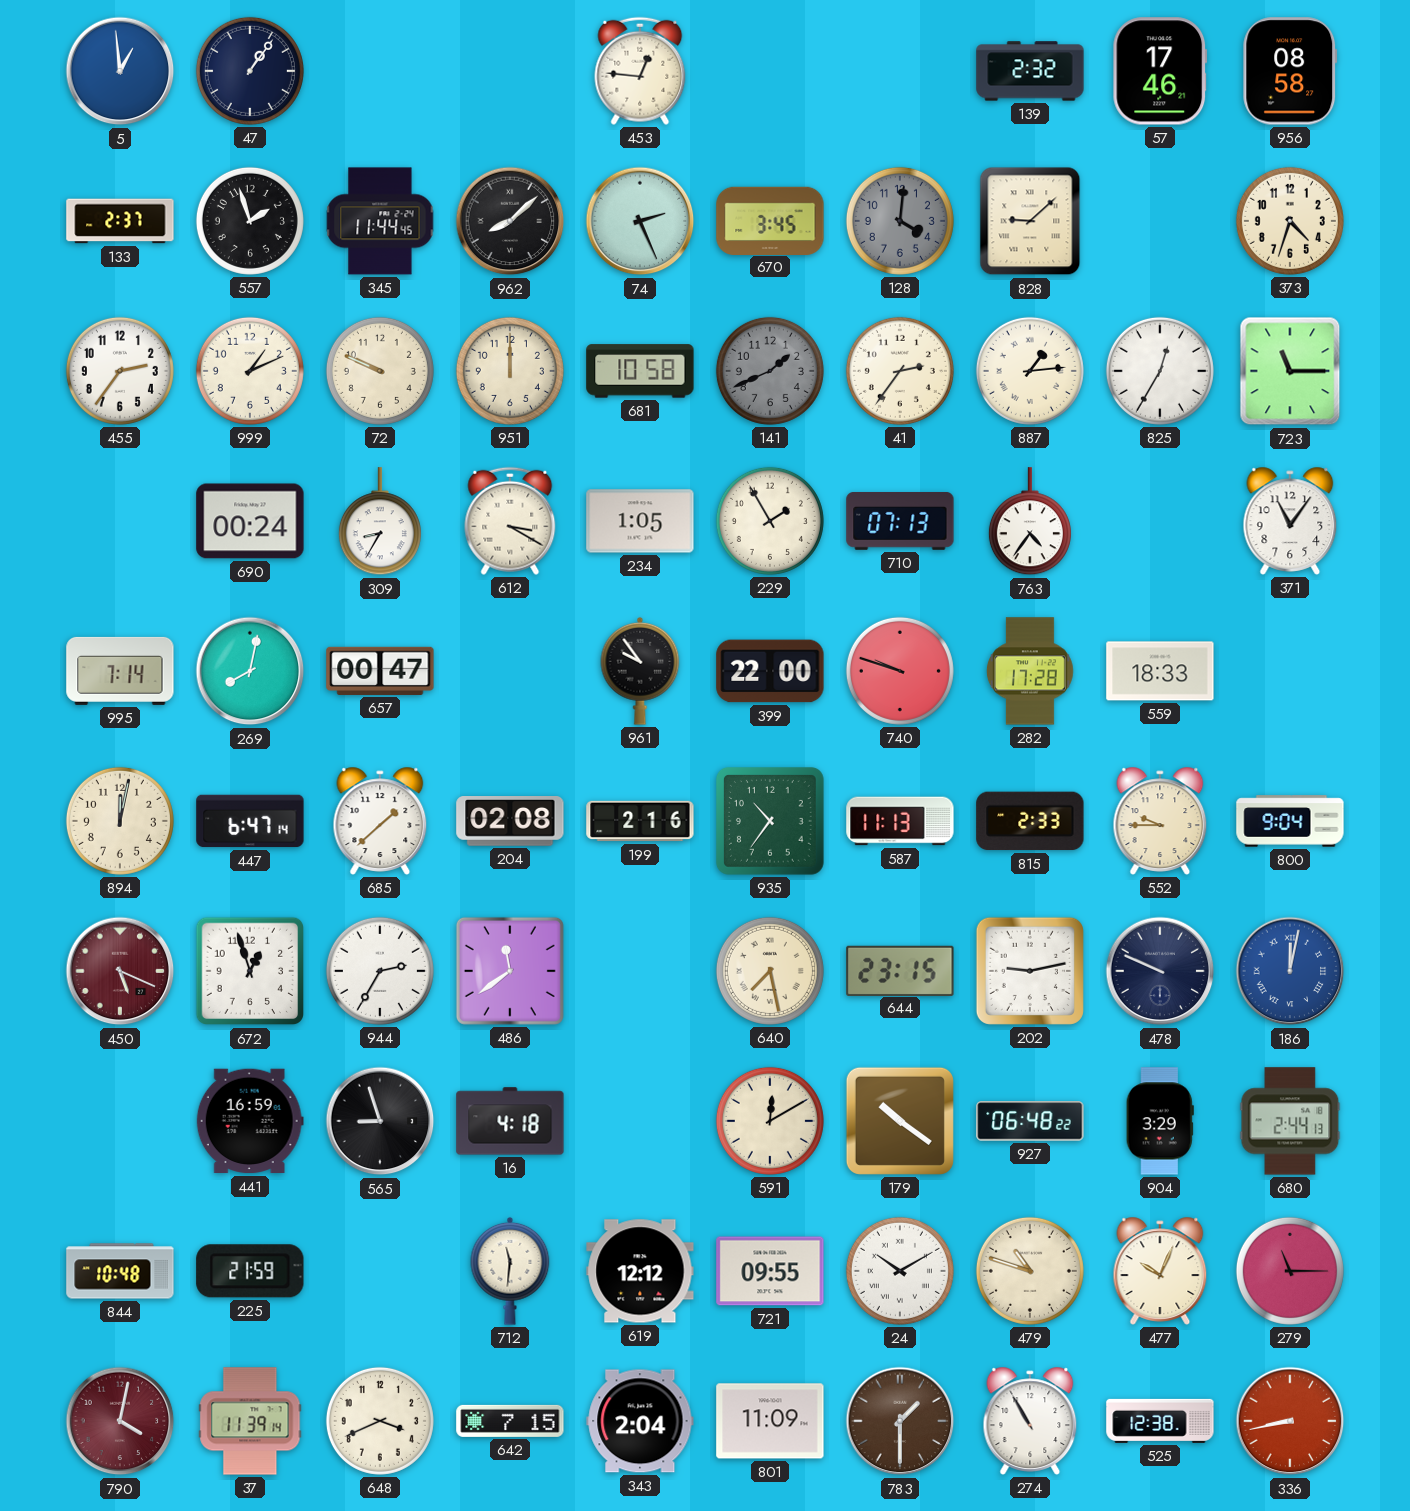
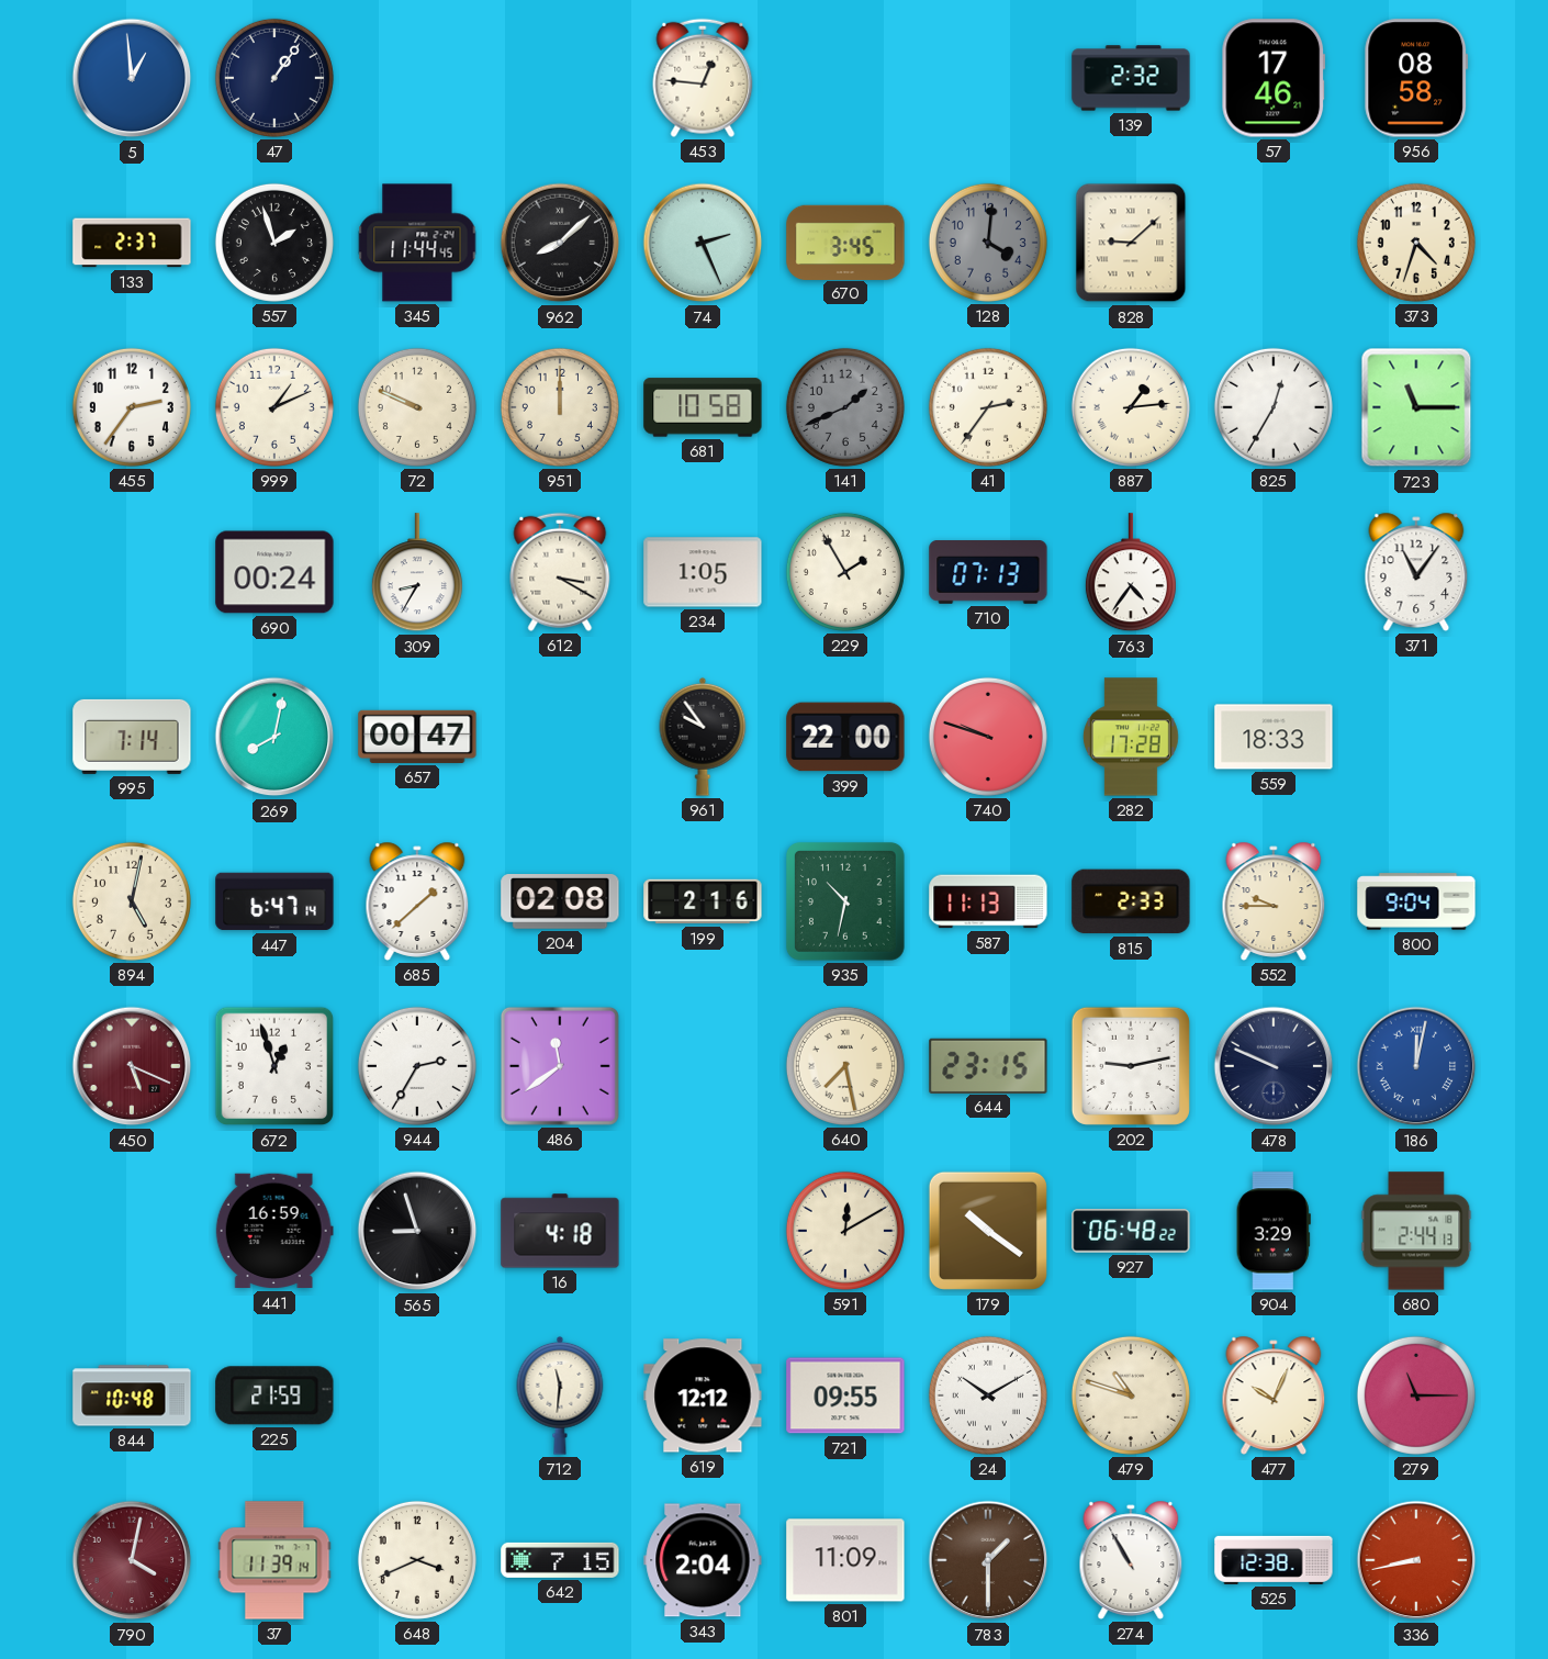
894: 12:02 -> 5:02 (132, 901)
935: 10:36 -> 10:32 (846, 903)
